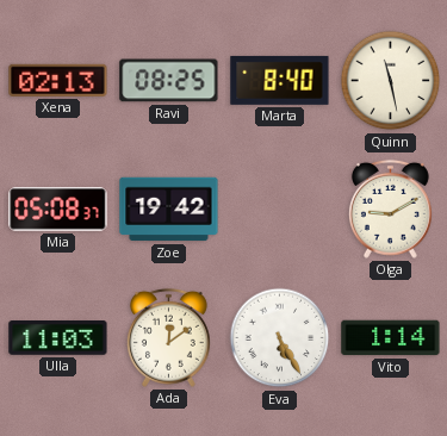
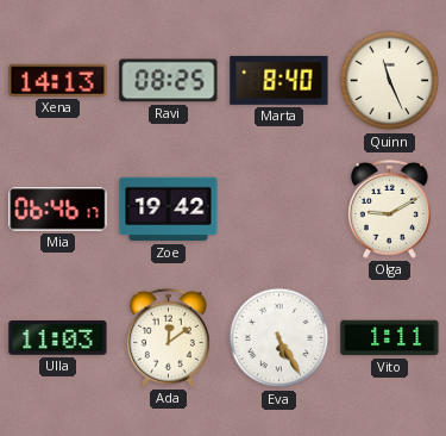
Xena: 02:13 -> 14:13 (58, 80)
Quinn: 11:28 -> 11:26 (390, 81)
Mia: 05:08 -> 06:46 (58, 210)
Vito: 1:14 -> 1:11 (390, 338)
